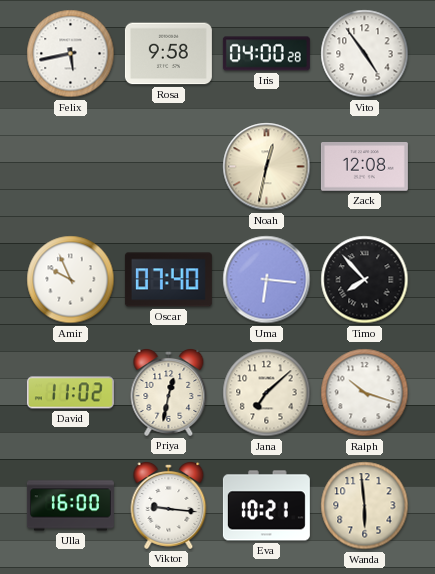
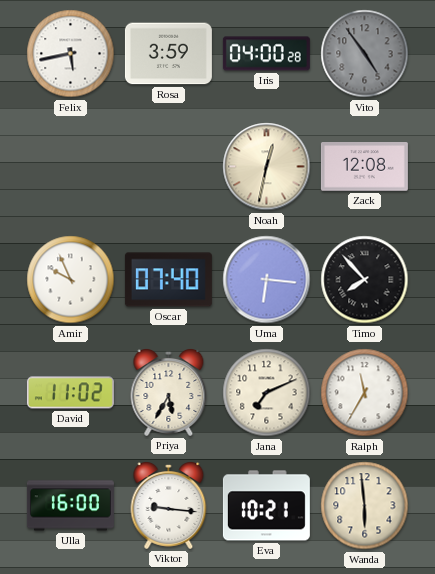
Rosa: 9:58 -> 3:59 (168, 54)
Vito dial: white -> grey (365, 54)
Priya: 12:32 -> 5:35 (169, 393)
Jana: 7:08 -> 7:11 (267, 393)
Ralph: 10:18 -> 11:35 (365, 393)
